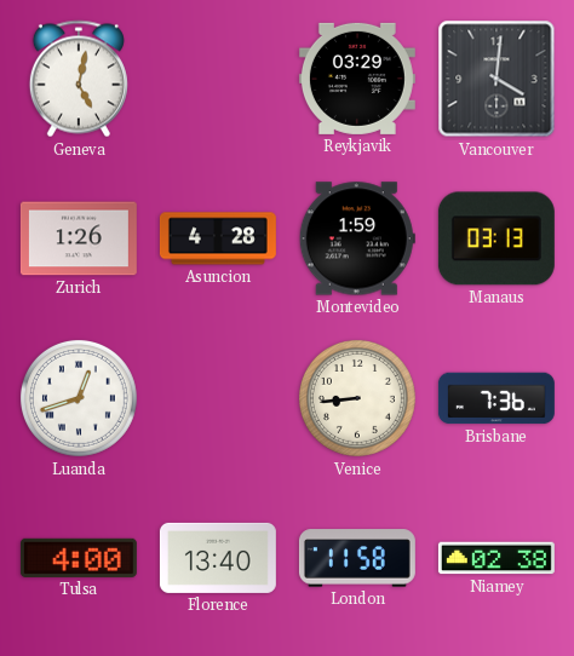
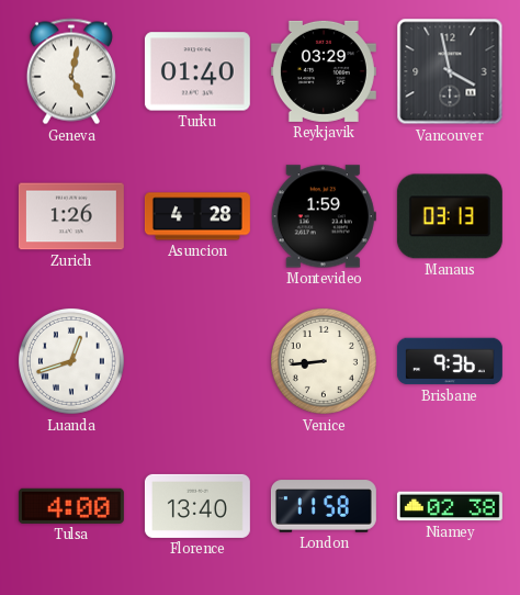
Turku: none -> 01:40 (197, 71)
Vancouver: 4:01 -> 3:58 (450, 71)
Brisbane: 7:36 -> 9:36 (450, 361)
